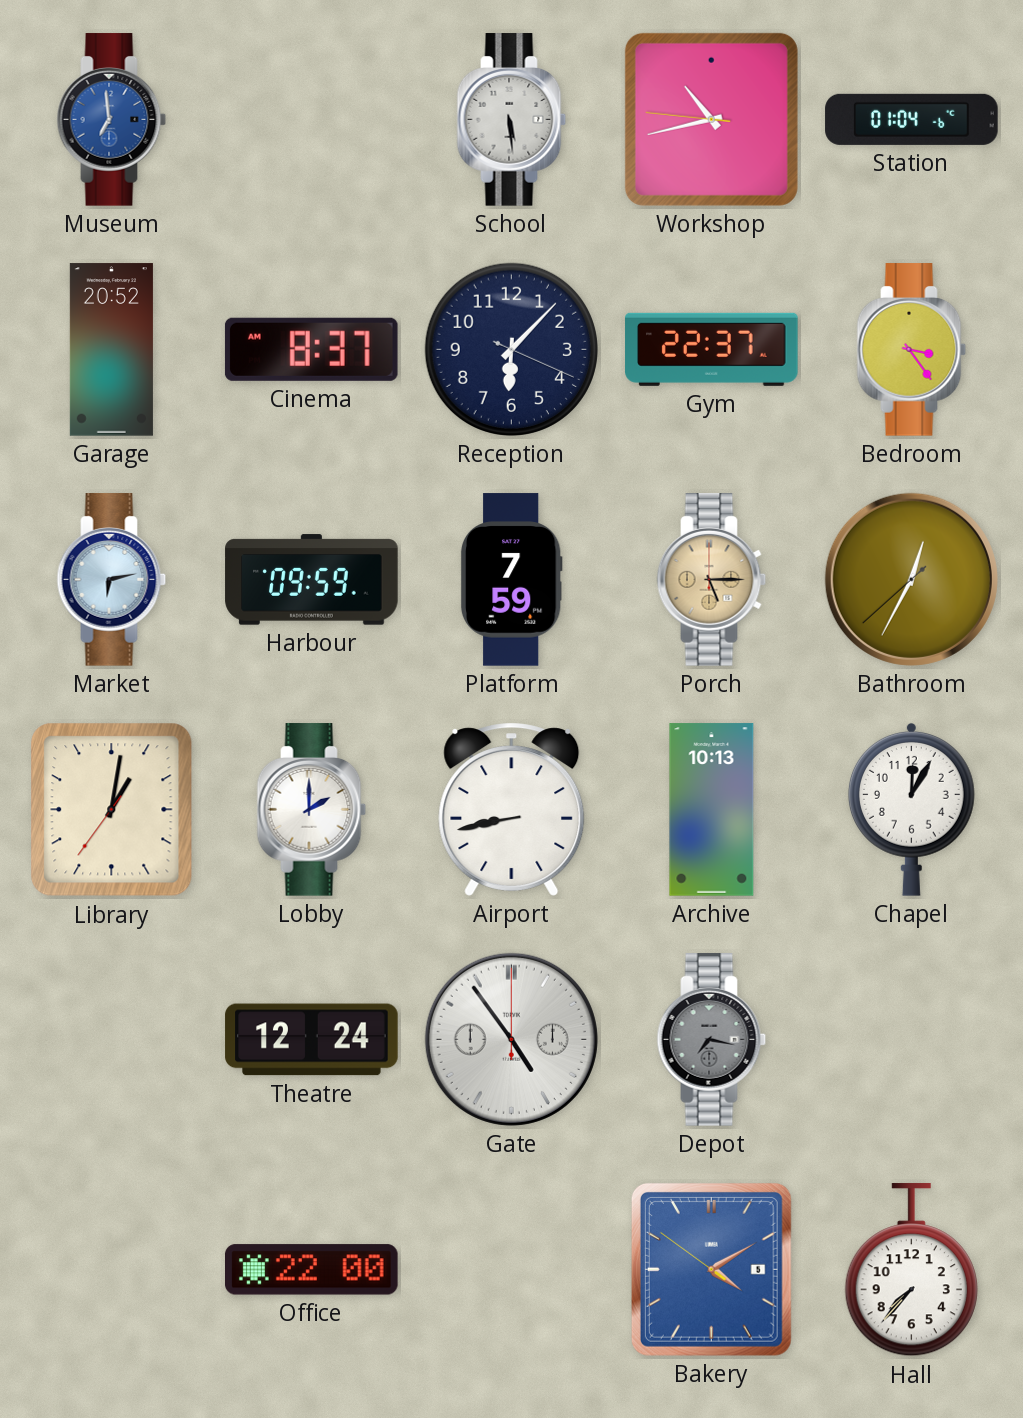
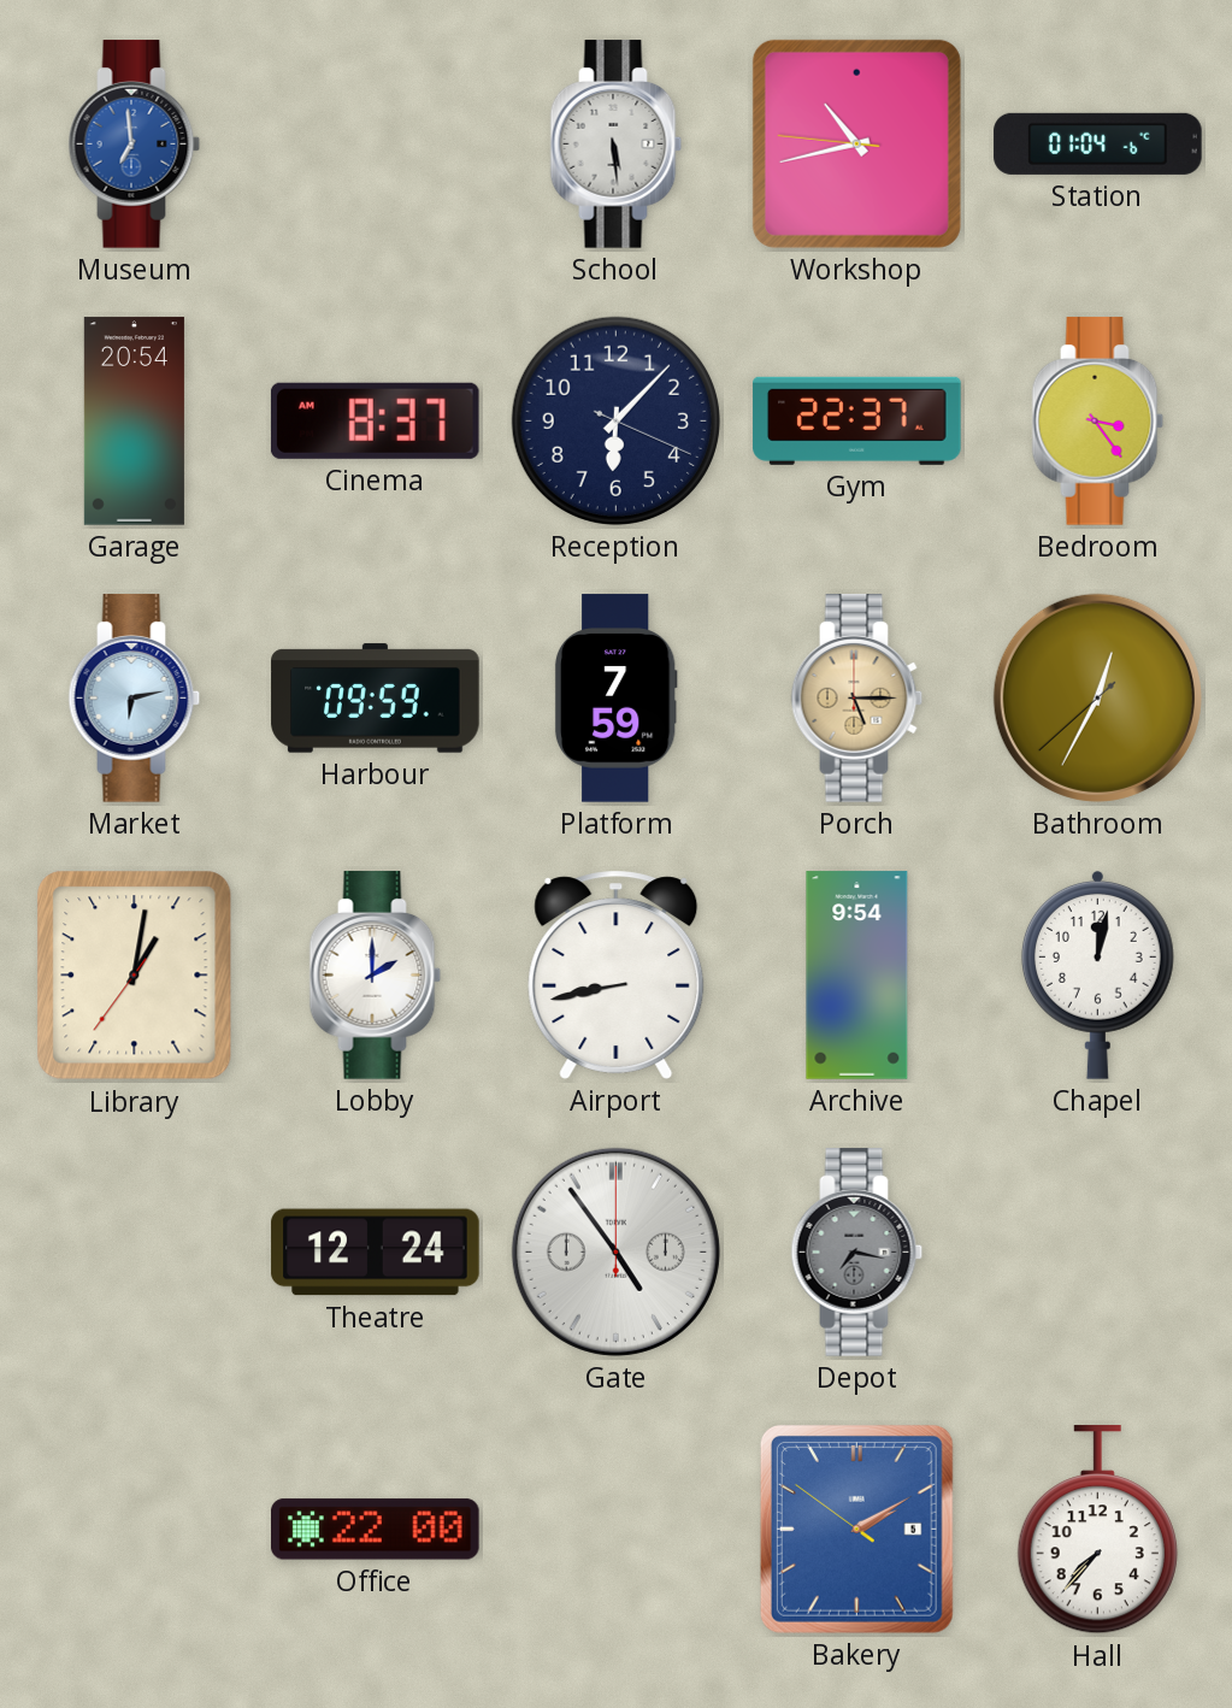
Garage: 20:52 -> 20:54 (134, 422)
Archive: 10:13 -> 9:54 (857, 976)
Chapel: 12:05 -> 12:02 (1097, 976)
Bakery: 4:09 -> 2:09 (856, 1529)
